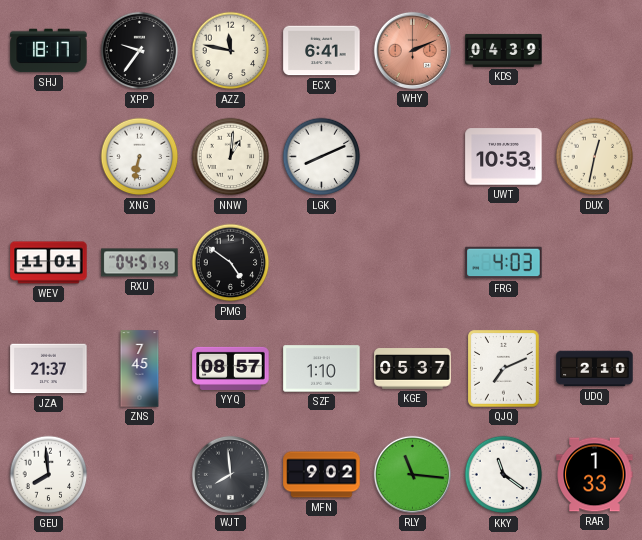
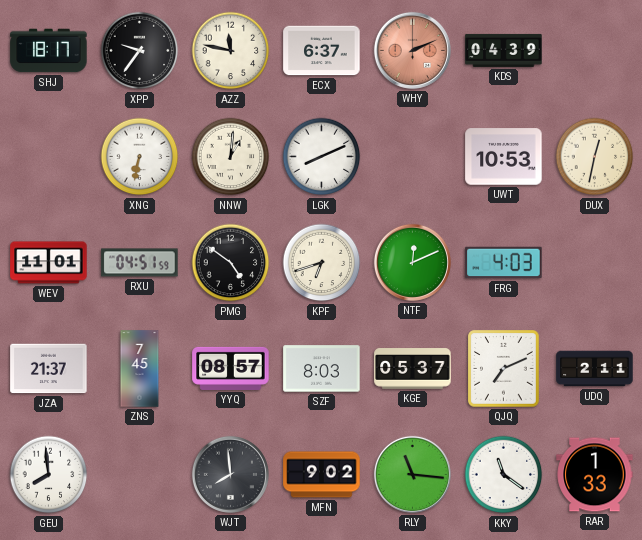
ECX: 6:41 -> 6:37 (322, 51)
KPF: none -> 6:42 (322, 263)
NTF: none -> 12:11 (412, 262)
SZF: 1:10 -> 8:03 (322, 369)
UDQ: 2:10 -> 2:11 (595, 369)
